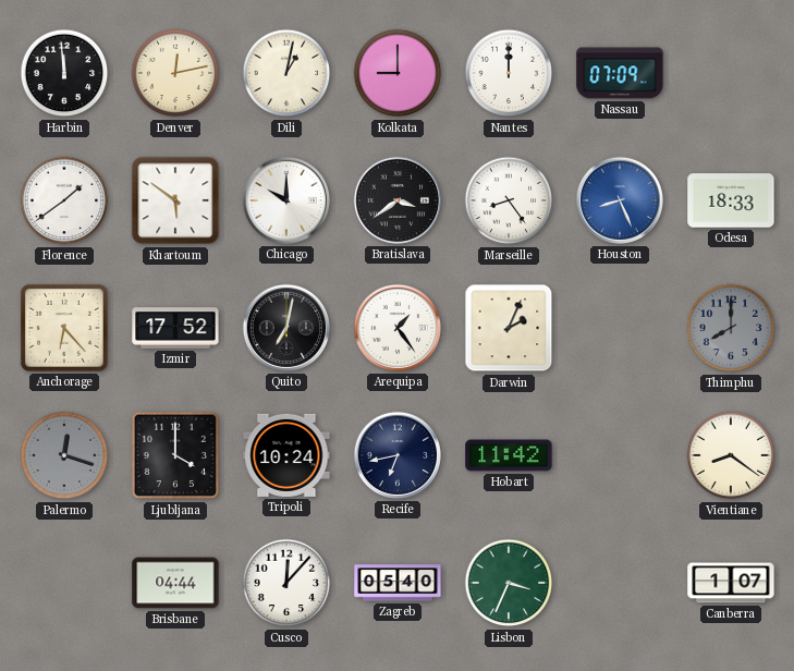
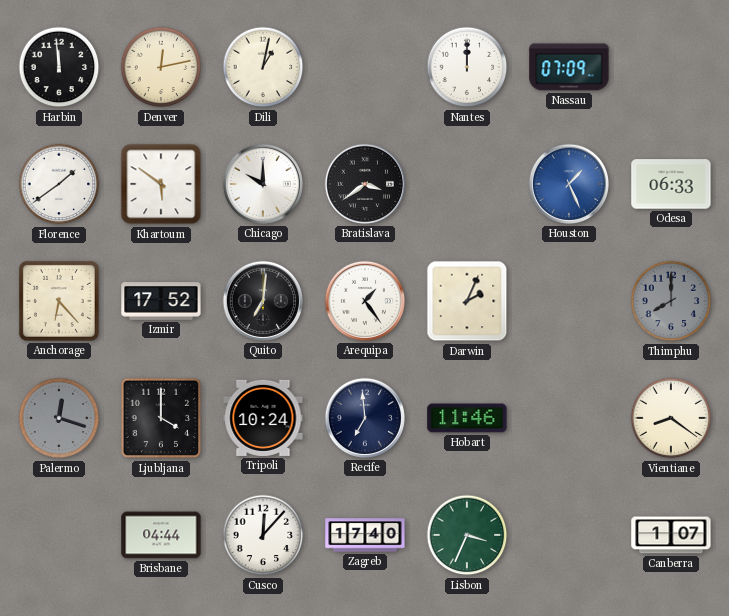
Kolkata: 9:00 -> none (398, 73)
Marseille: 8:24 -> none (509, 200)
Houston: 8:26 -> 1:26 (569, 184)
Odesa: 18:33 -> 06:33 (671, 184)
Quito: 7:02 -> 7:01 (263, 301)
Recife: 6:43 -> 6:59 (365, 418)
Hobart: 11:42 -> 11:46 (467, 418)
Zagreb: 05:40 -> 17:40 (365, 535)
